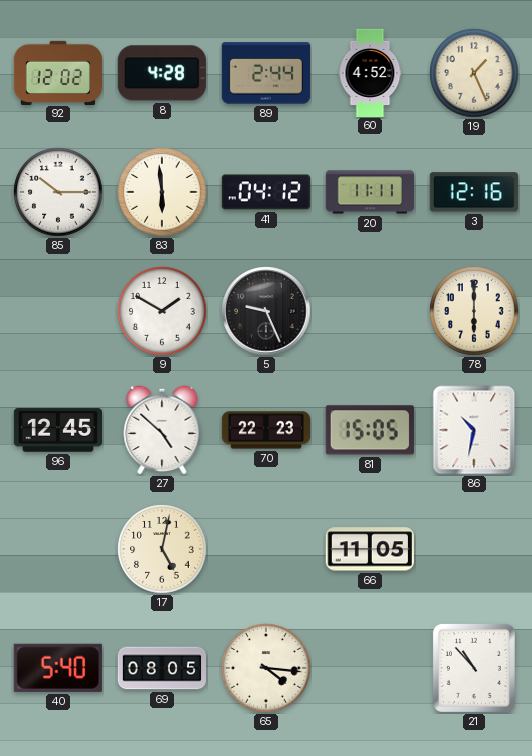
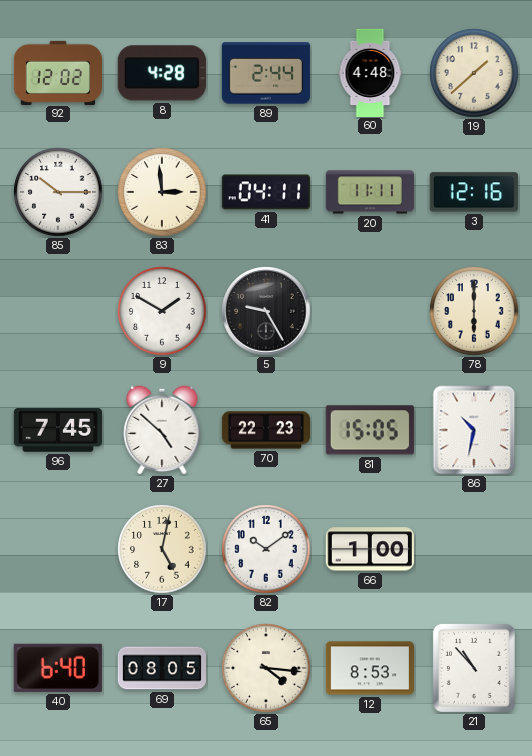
60: 4:52 -> 4:48 (370, 72)
19: 1:26 -> 1:38 (474, 73)
83: 5:59 -> 2:59 (162, 192)
41: 04:12 -> 04:11 (265, 192)
5: 9:26 -> 9:25 (266, 311)
96: 12:45 -> 7:45 (57, 430)
82: none -> 10:09 (266, 549)
66: 11:05 -> 1:00 (370, 549)
40: 5:40 -> 6:40 (58, 668)
12: none -> 8:53 (369, 668)
